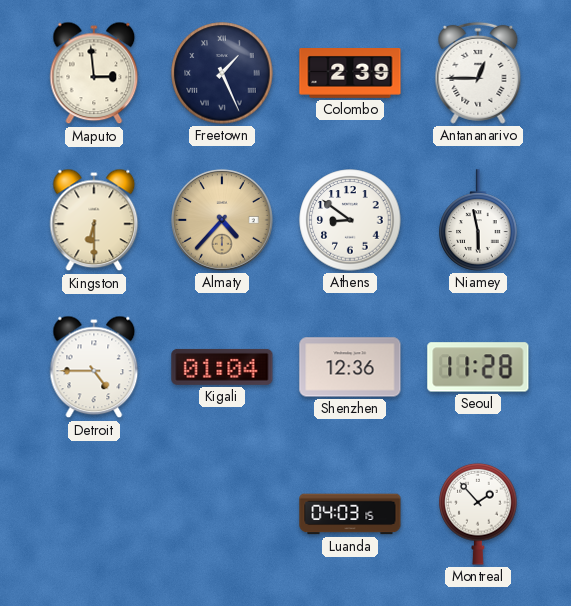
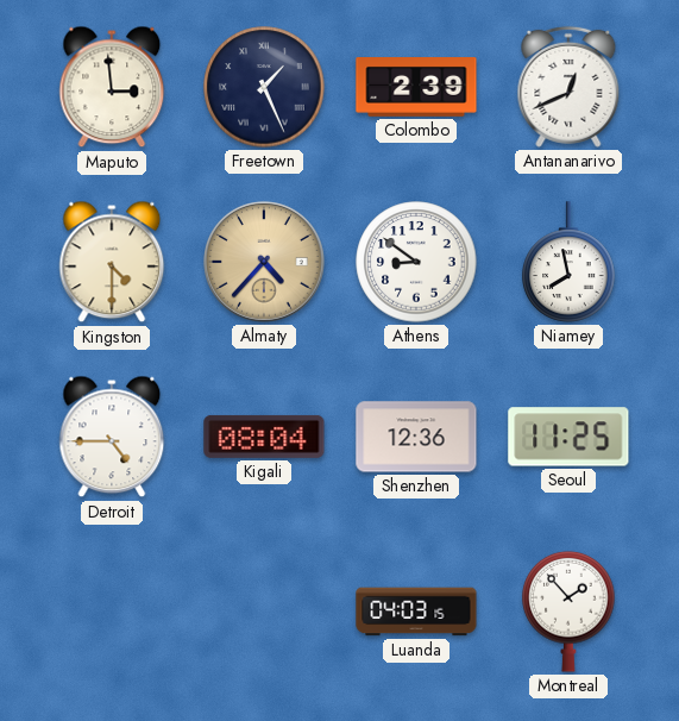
Antananarivo: 12:45 -> 12:41 (568, 87)
Kingston: 6:30 -> 4:30 (112, 262)
Niamey: 5:58 -> 7:58 (568, 262)
Kigali: 01:04 -> 08:04 (264, 437)
Seoul: 11:28 -> 11:25 (568, 437)
